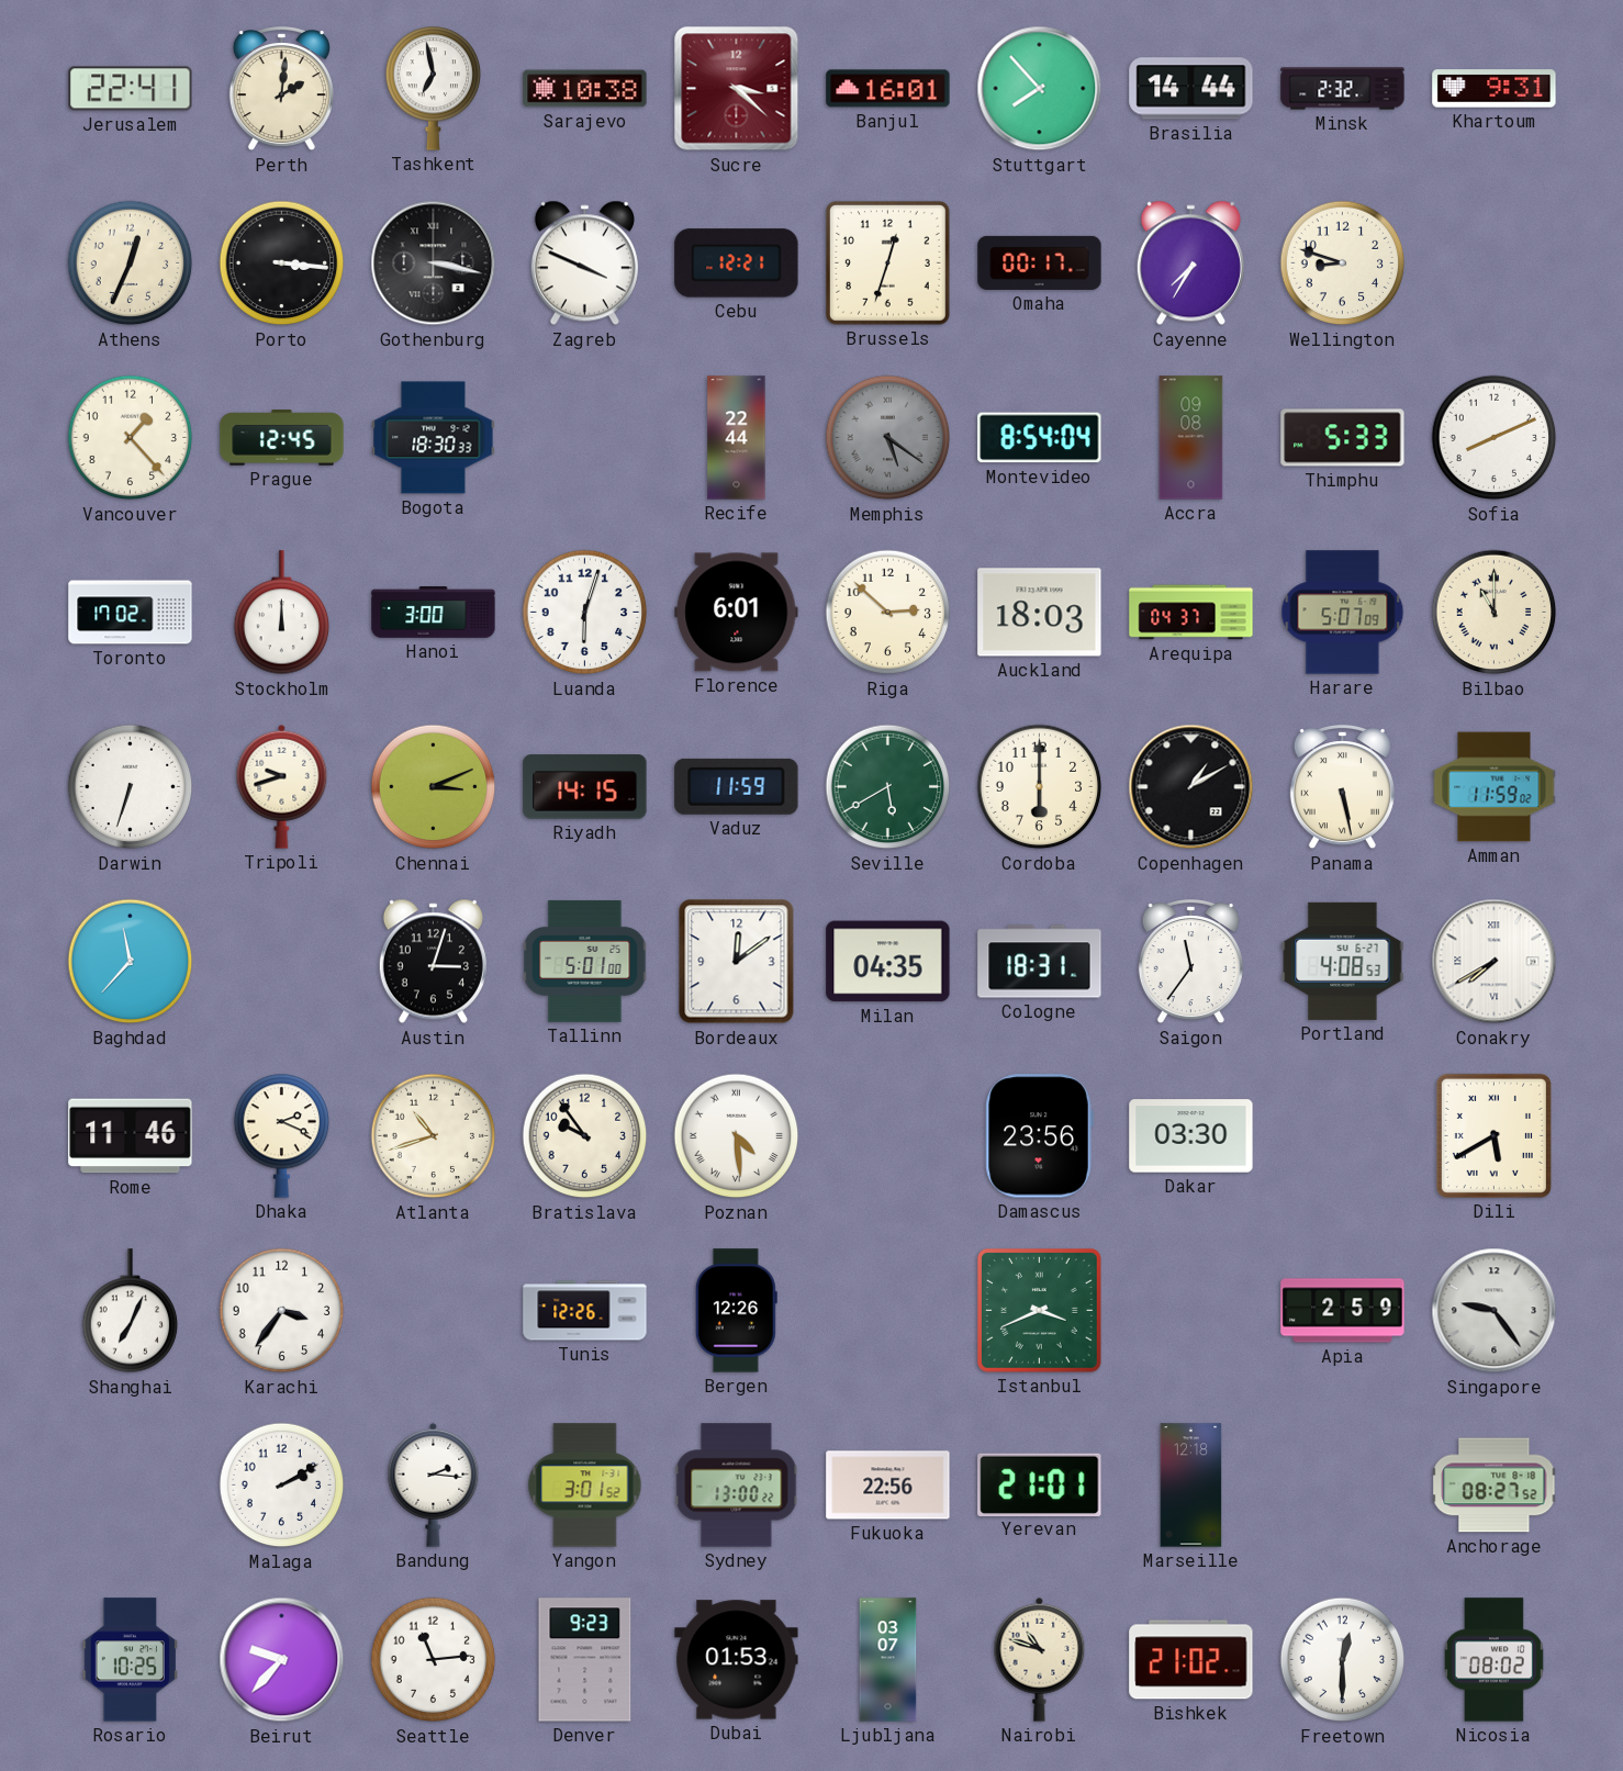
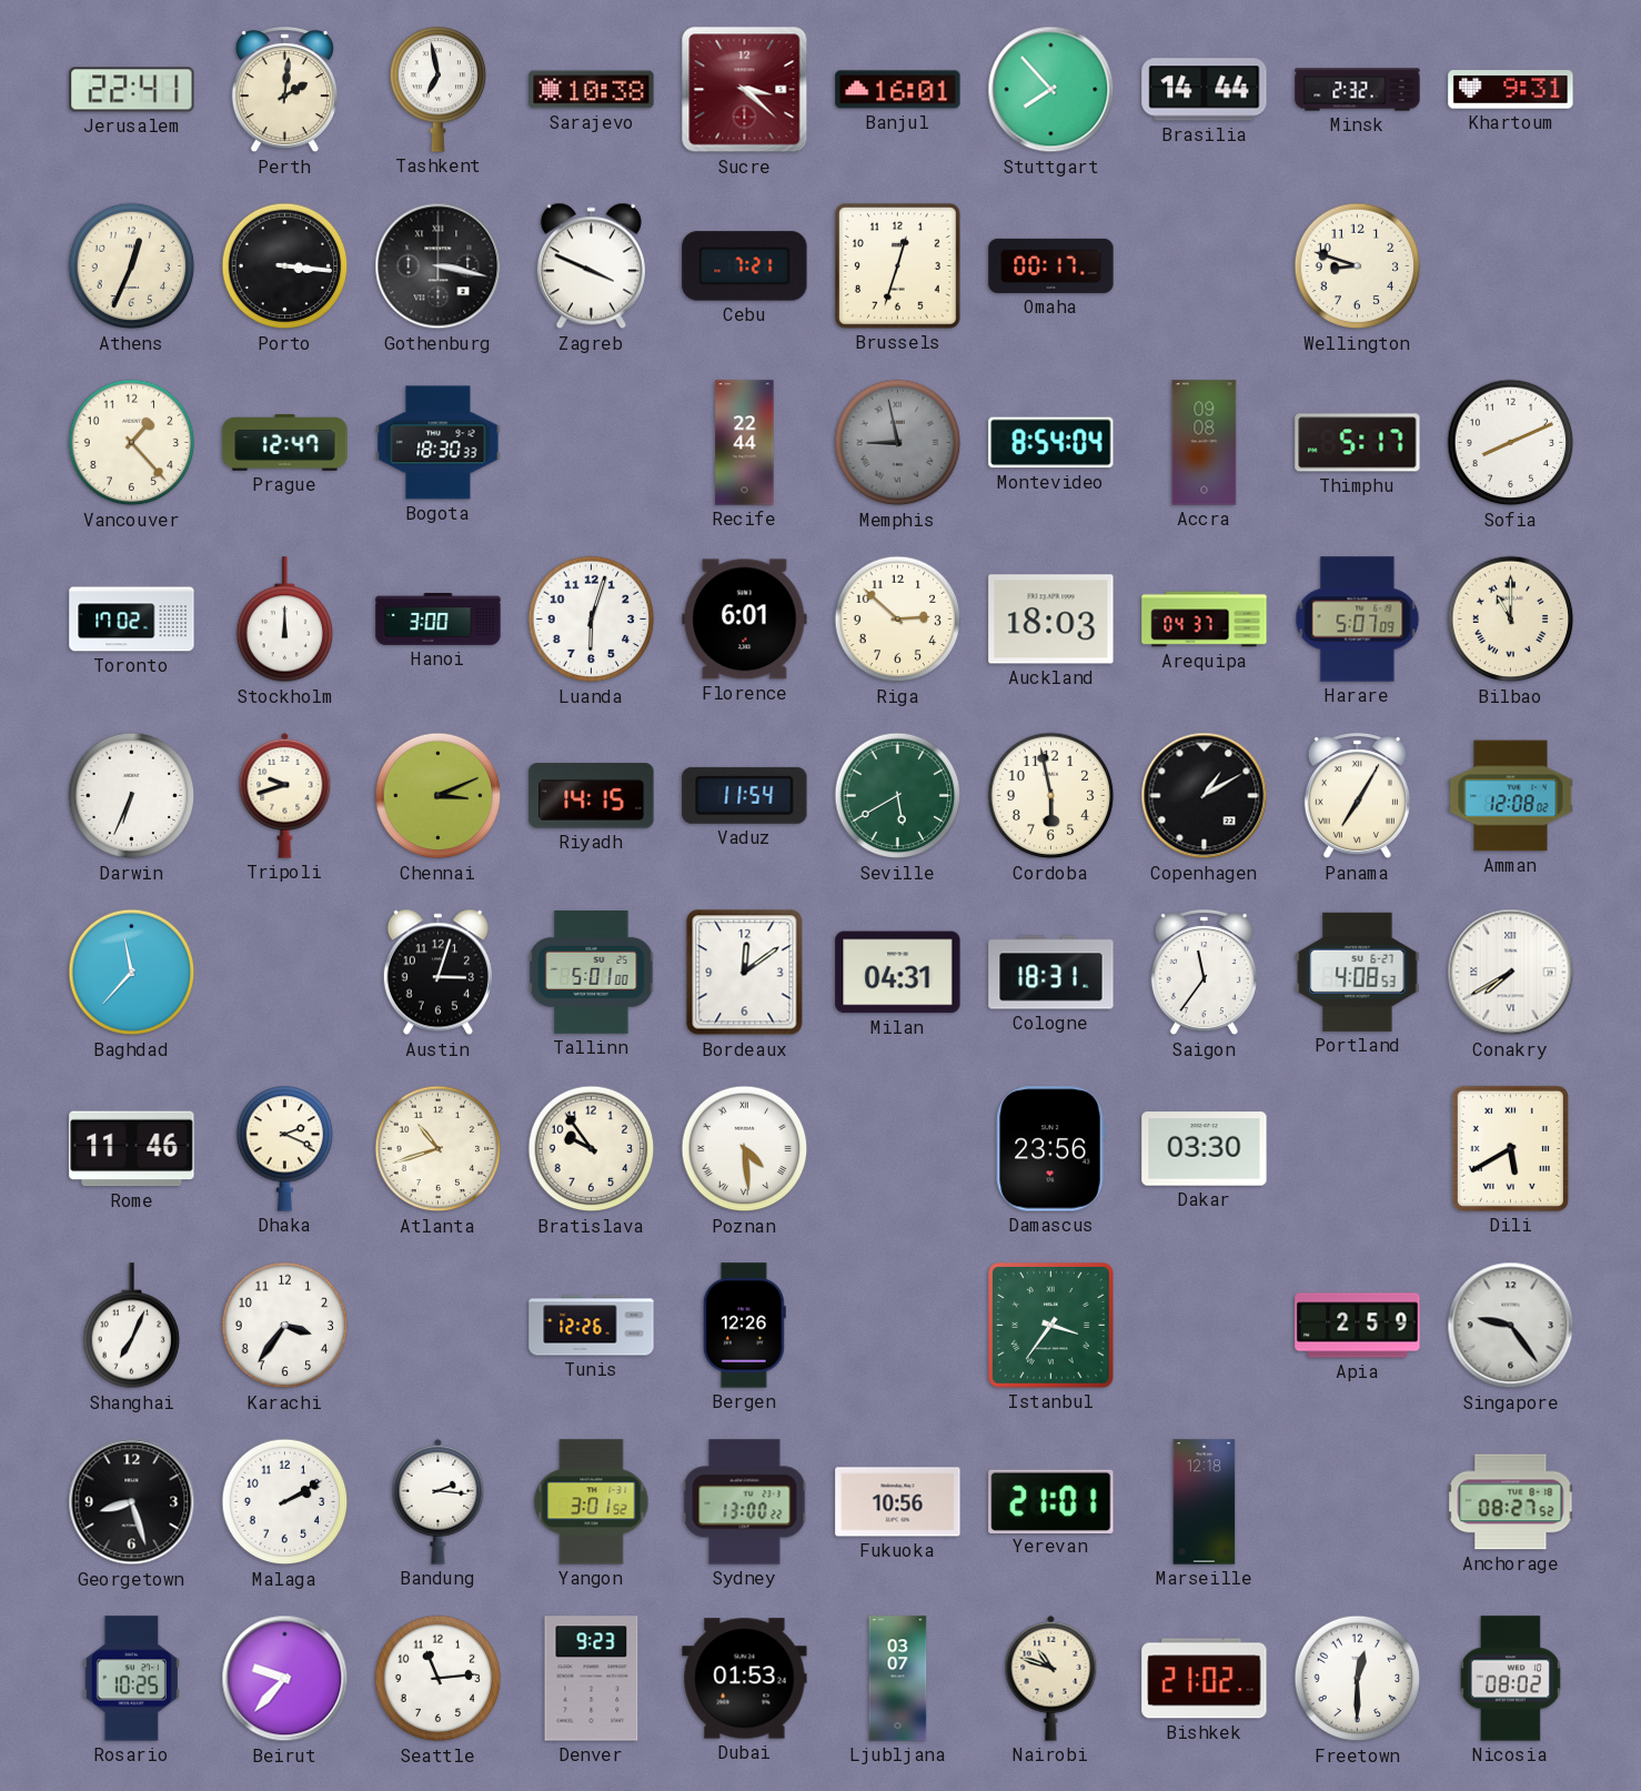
Cebu: 12:21 -> 7:21 (745, 266)
Cayenne: 7:35 -> none (1190, 264)
Prague: 12:45 -> 12:47 (285, 443)
Memphis: 5:21 -> 8:58 (898, 443)
Thimphu: 5:33 -> 5:17 (1358, 443)
Darwin: 6:33 -> 6:34 (132, 796)
Vaduz: 11:59 -> 11:54 (745, 795)
Cordoba: 6:00 -> 5:58 (1051, 796)
Panama: 5:28 -> 7:05 (1357, 797)
Amman: 11:59 -> 12:08 (1511, 796)
Milan: 04:35 -> 04:31 (898, 973)
Istanbul: 3:41 -> 3:36 (1050, 1325)
Georgetown: none -> 8:27 (132, 1502)
Fukuoka: 22:56 -> 10:56 (898, 1502)
